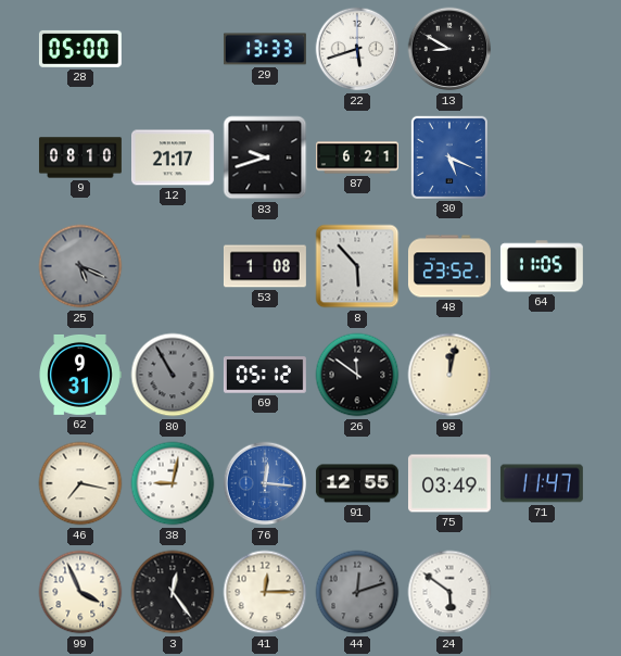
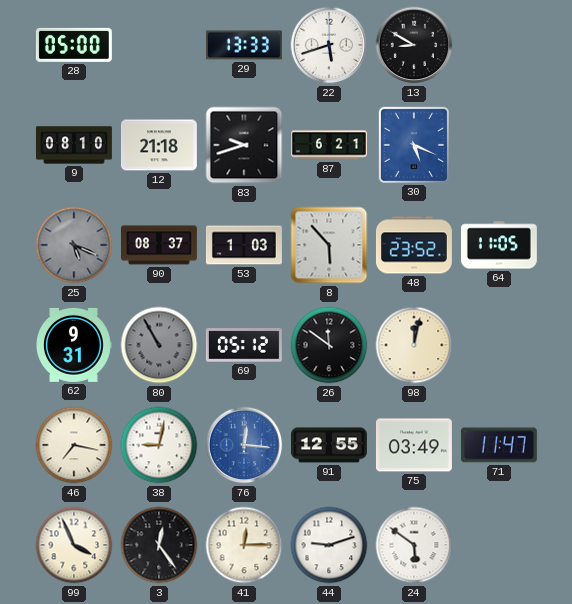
12: 21:17 -> 21:18 (159, 145)
90: none -> 08:37 (159, 245)
53: 1:08 -> 1:03 (244, 245)
44: 12:12 -> 9:12 (329, 545)
44 dial: grey -> white (329, 545)
